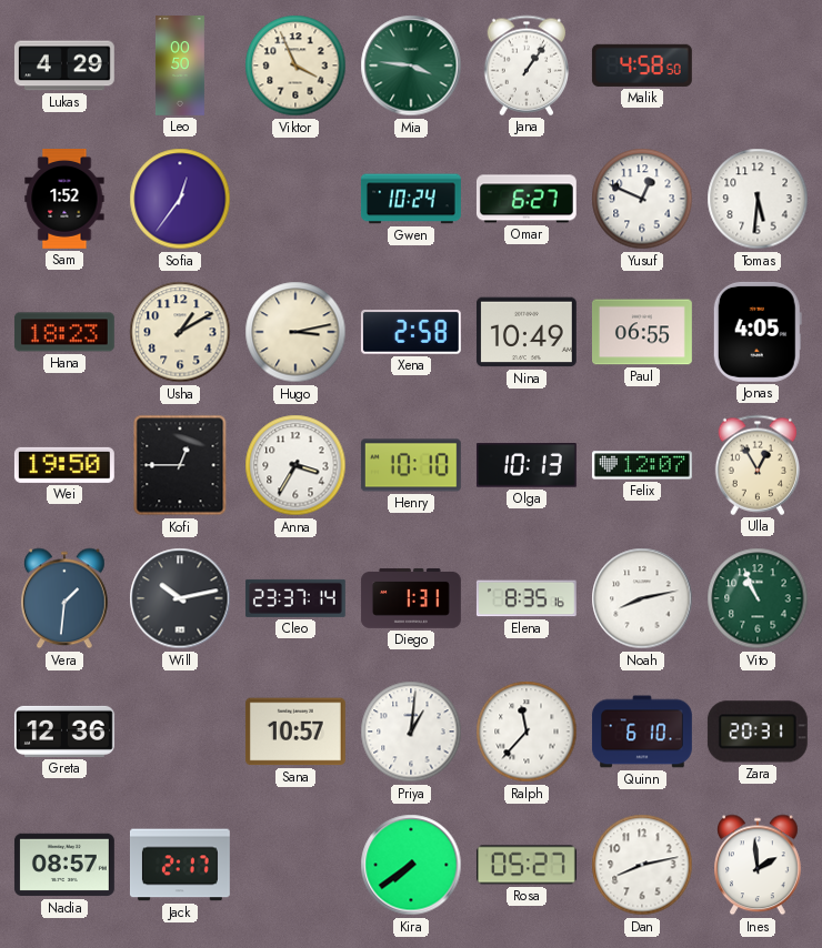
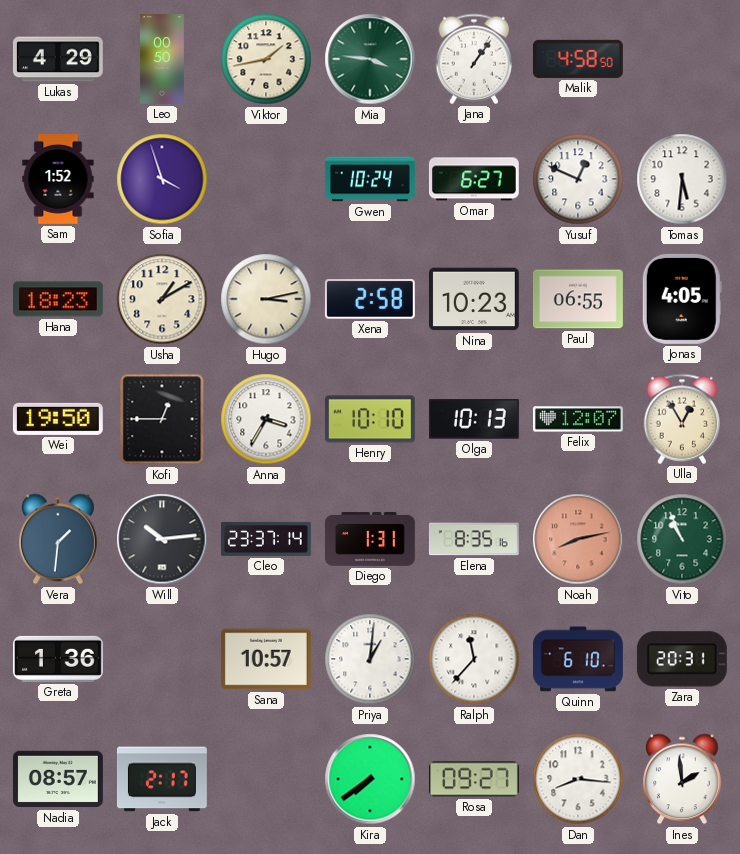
Viktor: 3:56 -> 1:43 (266, 59)
Sofia: 12:36 -> 3:57 (162, 179)
Nina: 10:49 -> 10:23 (474, 299)
Will: 10:13 -> 10:14 (162, 539)
Noah dial: white -> salmon (578, 539)
Greta: 12:36 -> 1:36 (58, 659)
Rosa: 05:27 -> 09:27 (474, 779)
Dan: 8:13 -> 8:16 (578, 779)
